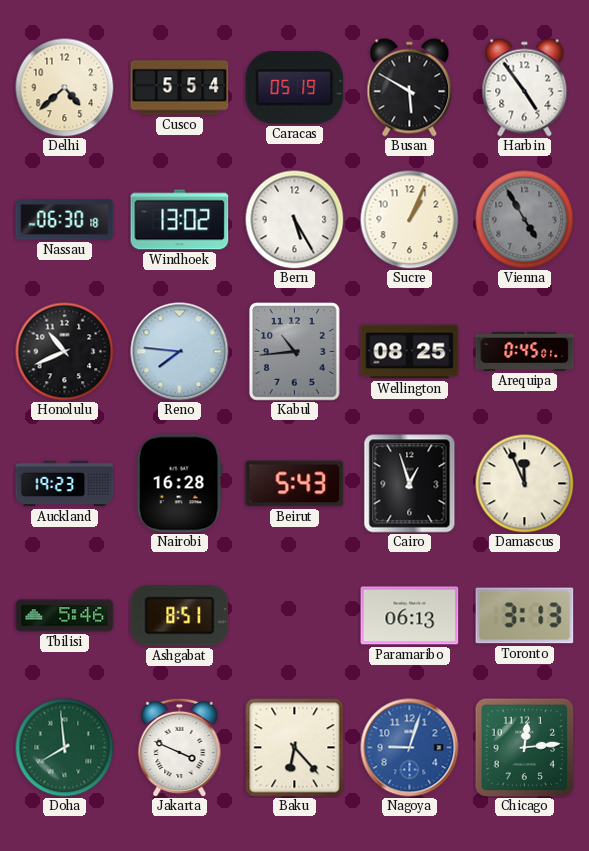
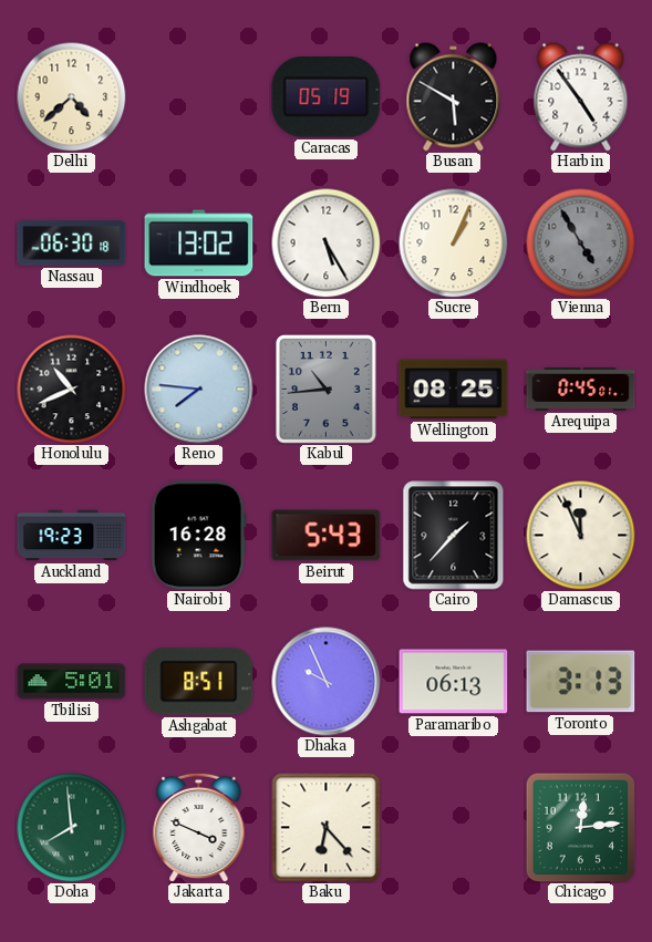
Cusco: 5:54 -> none (180, 88)
Cairo: 12:57 -> 1:37 (454, 536)
Tbilisi: 5:46 -> 5:01 (72, 682)
Dhaka: none -> 9:56 (327, 682)
Nagoya: 9:03 -> none (410, 748)
